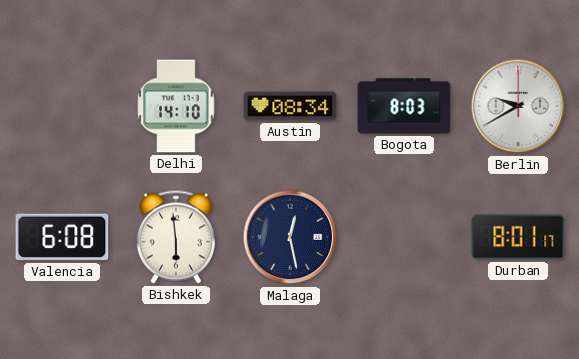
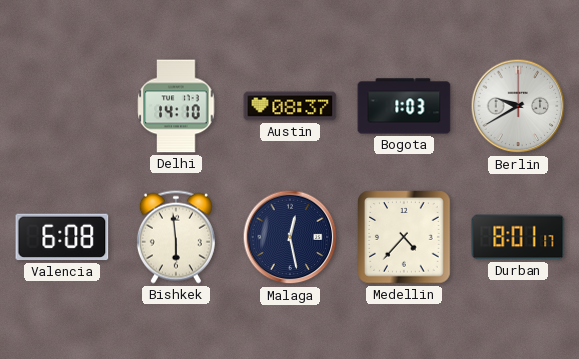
Austin: 08:34 -> 08:37 (290, 106)
Bogota: 8:03 -> 1:03 (404, 106)
Medellin: none -> 4:37 (404, 237)
